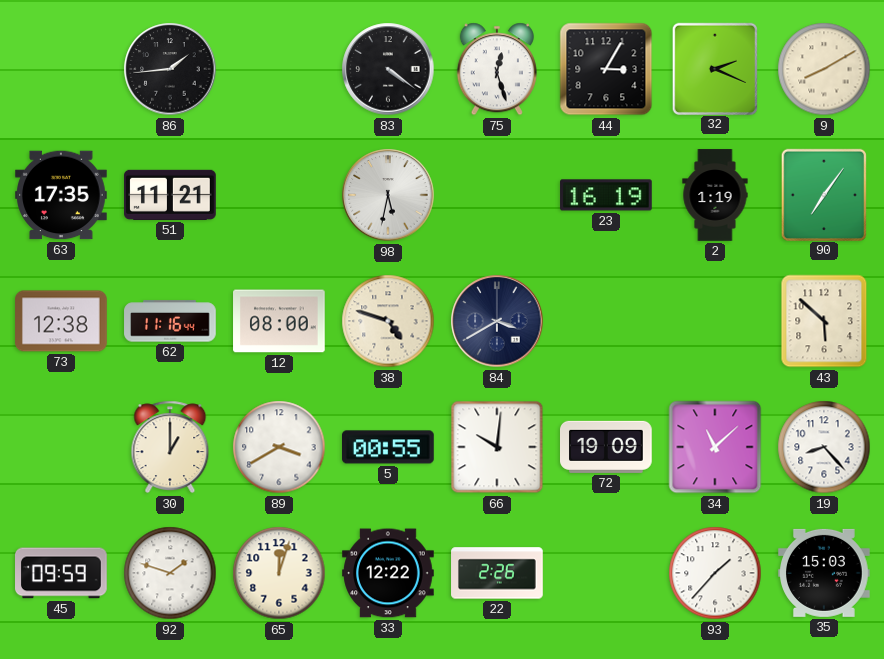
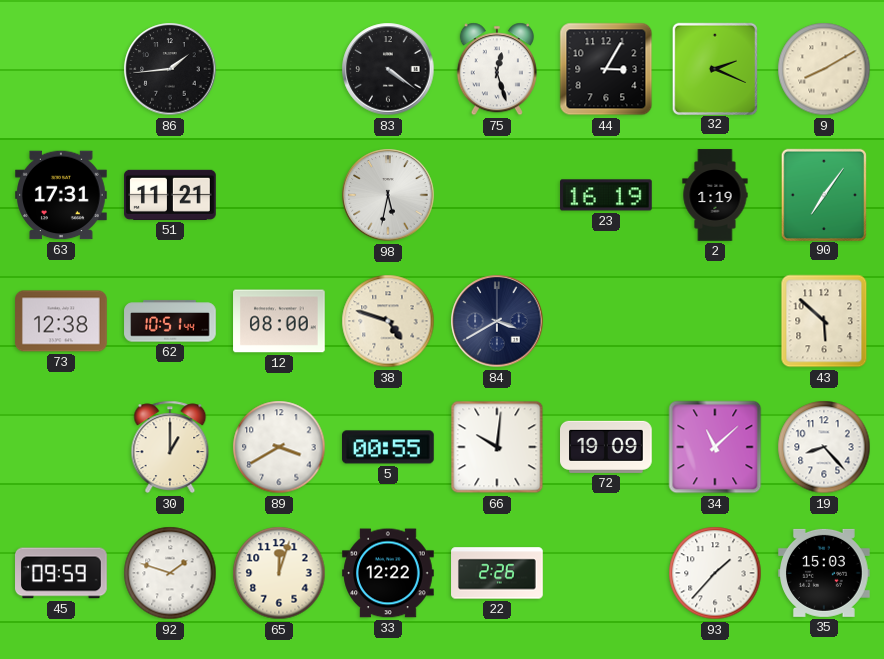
63: 17:35 -> 17:31 (61, 195)
62: 11:16 -> 10:51 (170, 321)
